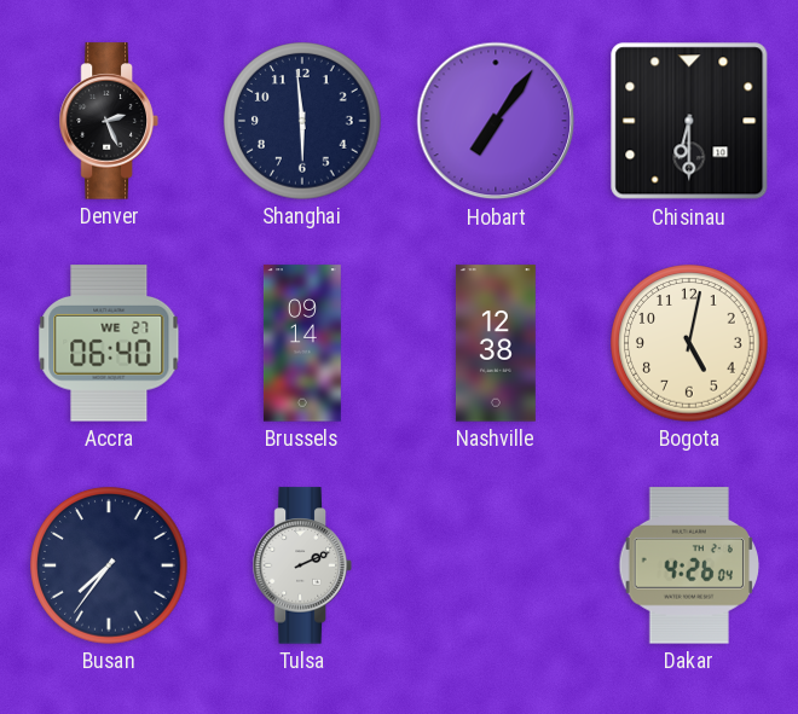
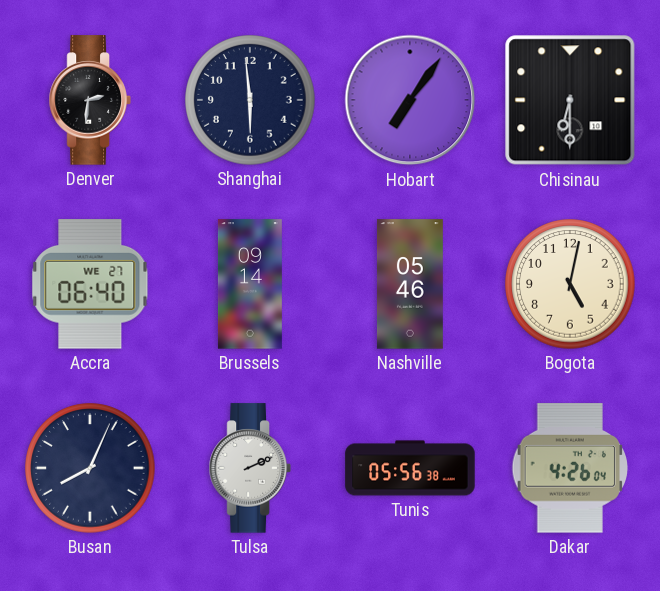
Denver: 2:26 -> 2:31 (90, 100)
Nashville: 12:38 -> 05:46 (410, 284)
Busan: 7:36 -> 8:04 (90, 468)
Tunis: none -> 05:56 (410, 468)
